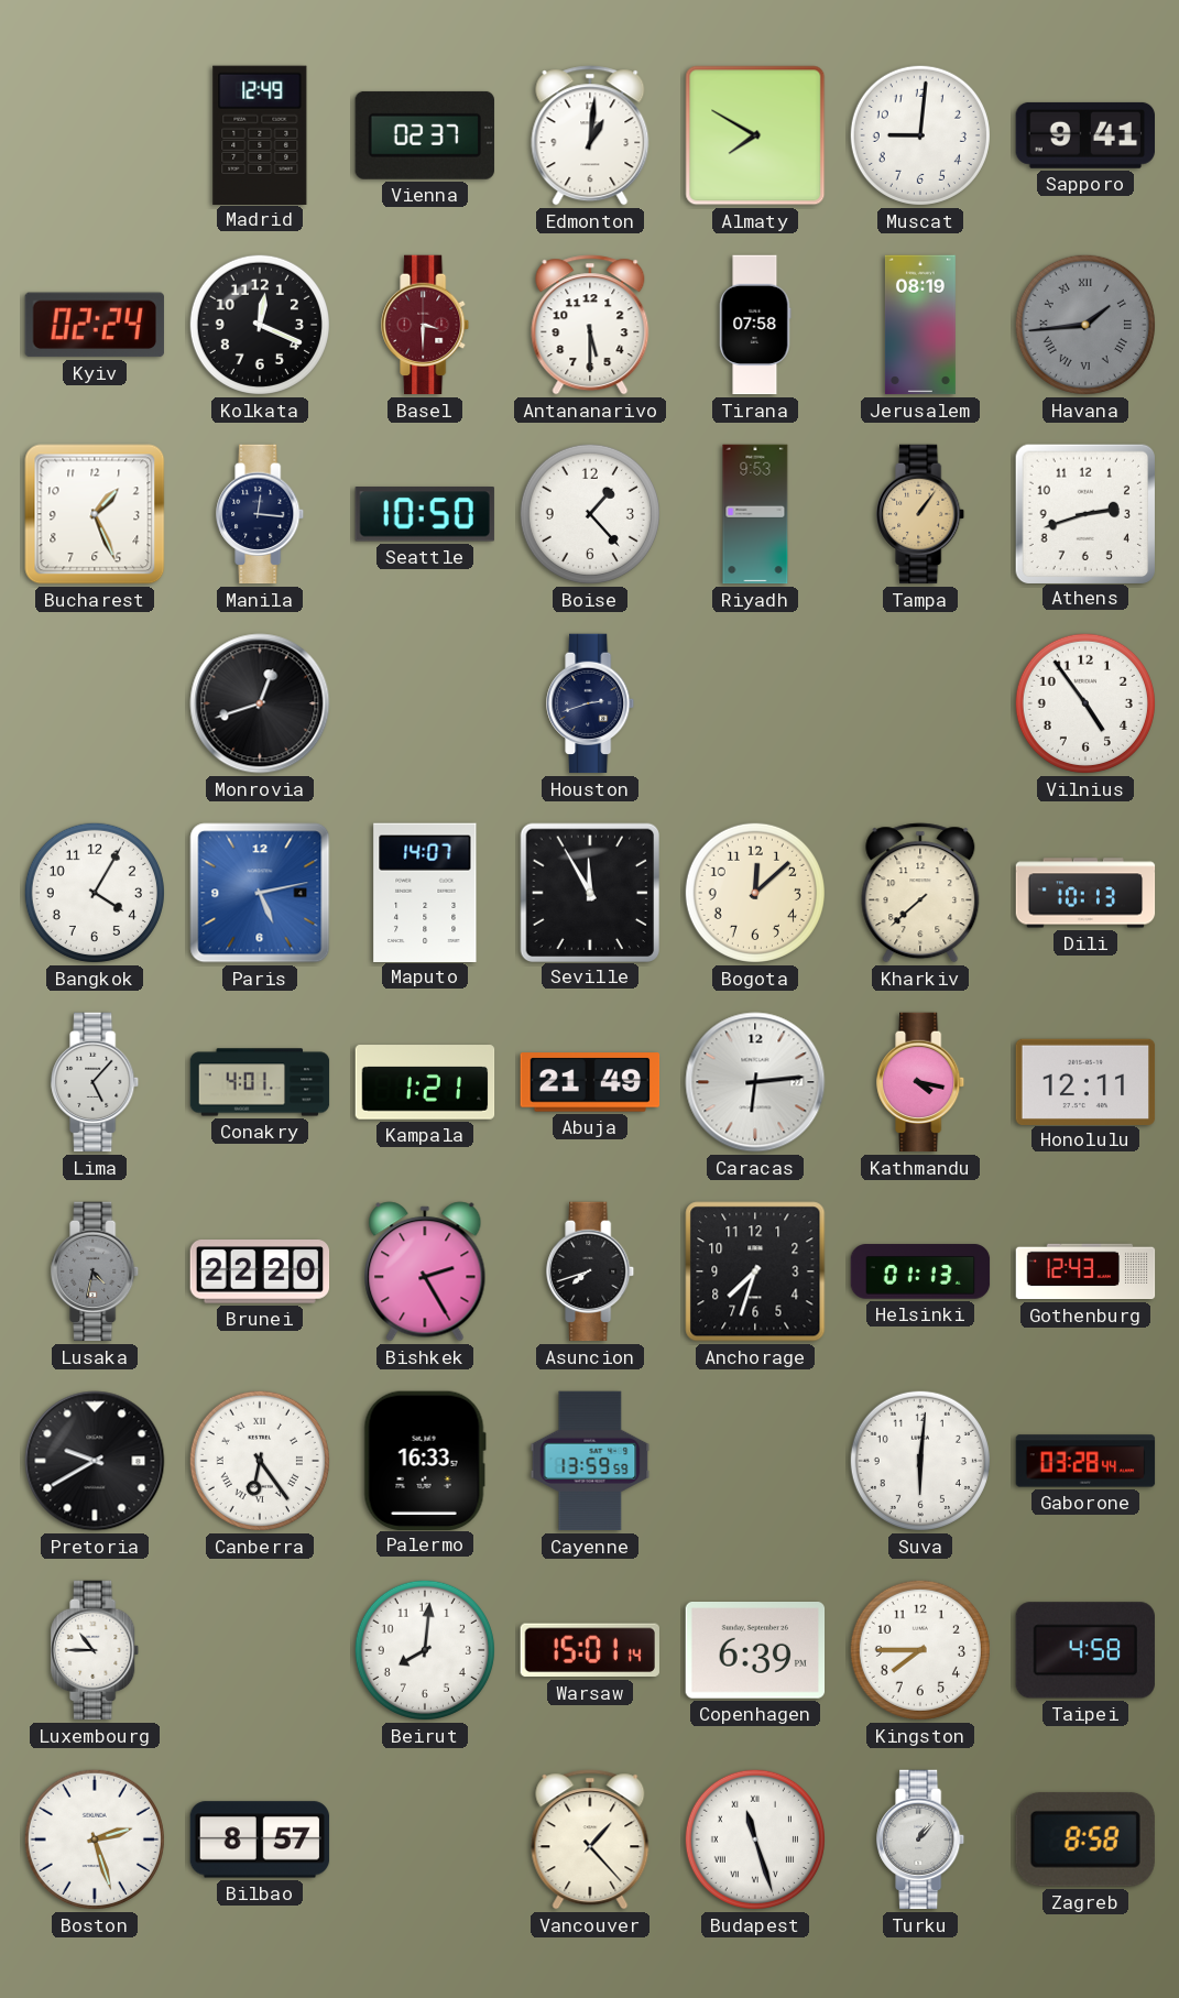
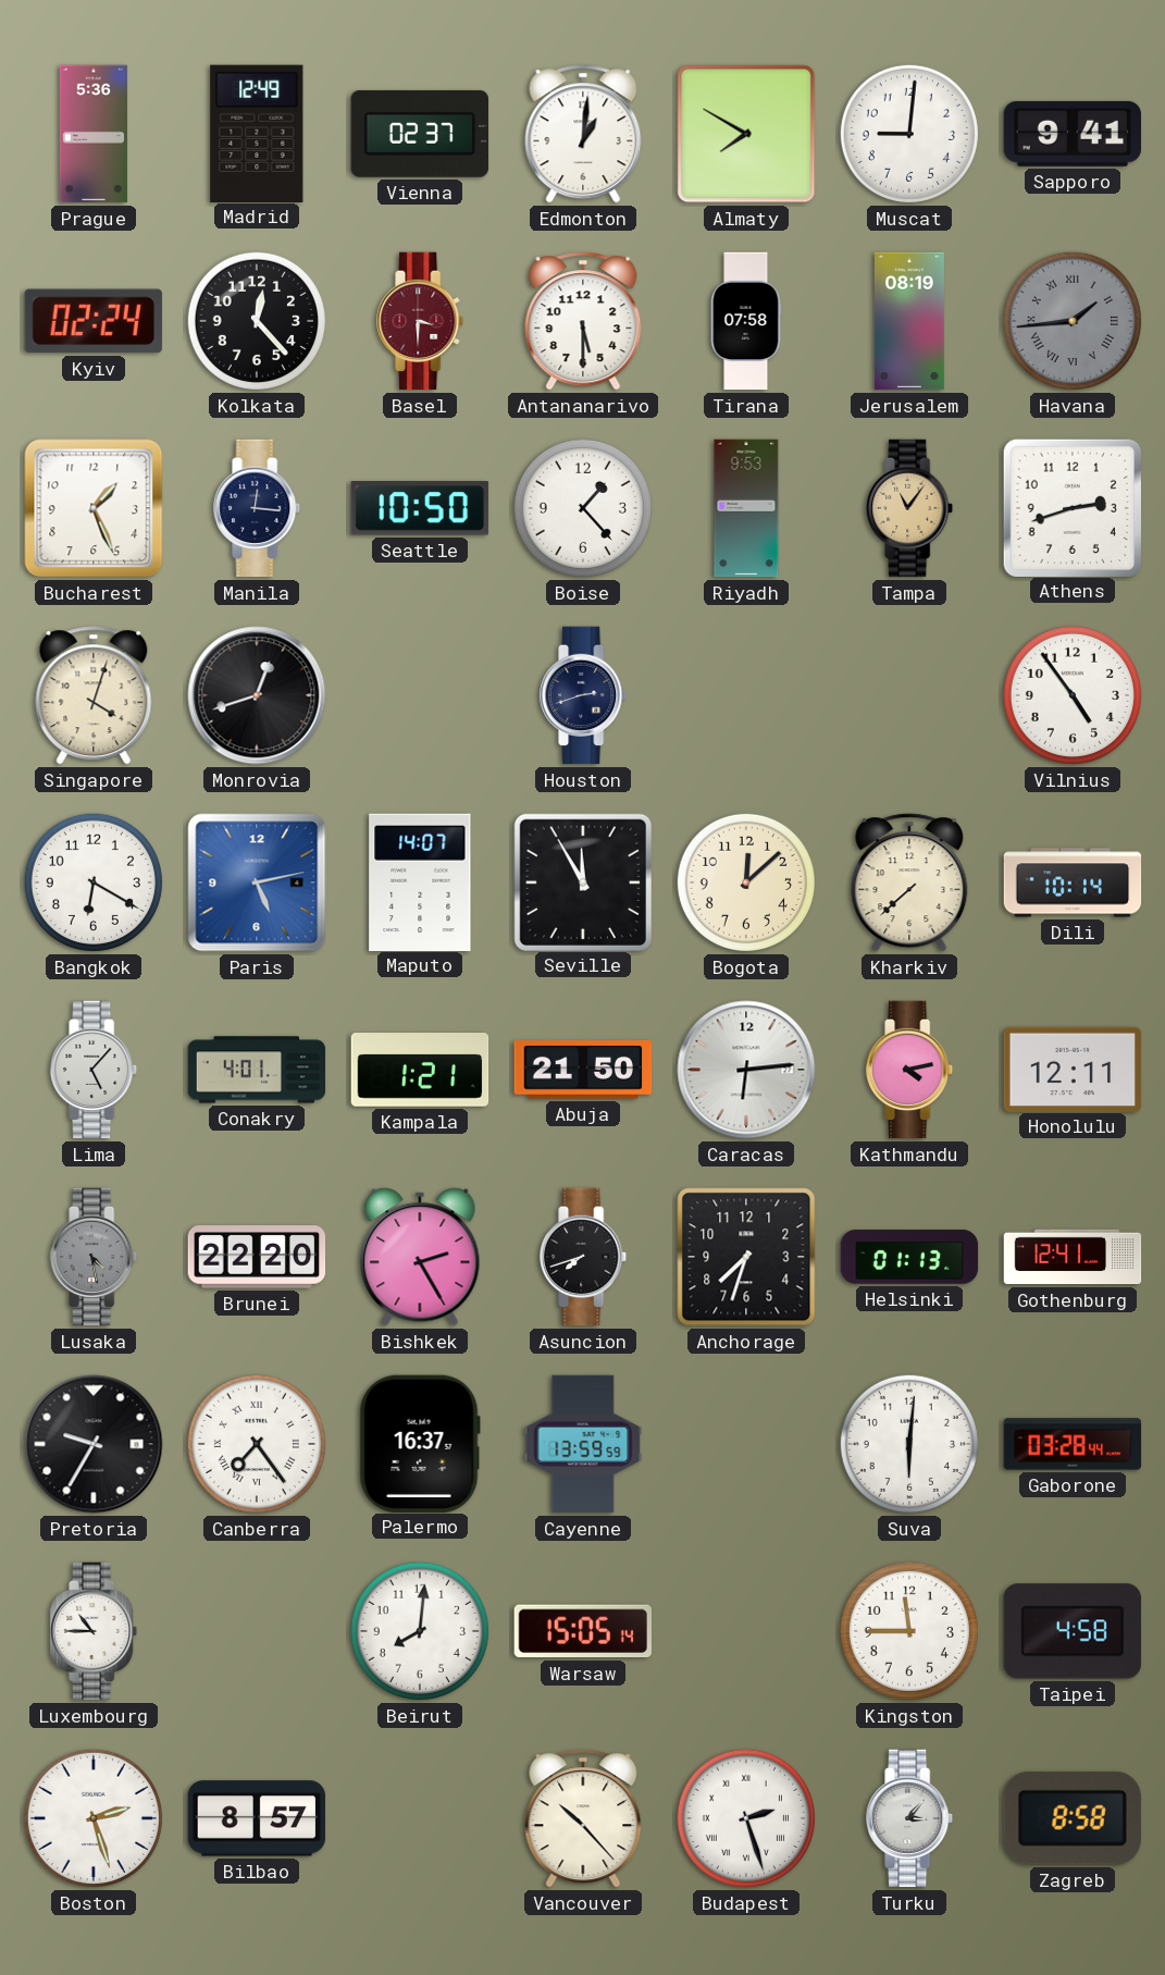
Prague: none -> 5:36 (94, 134)
Kolkata: 12:19 -> 12:23 (257, 321)
Tampa: 1:06 -> 11:06 (910, 508)
Singapore: none -> 4:03 (94, 695)
Bangkok: 4:05 -> 6:20 (94, 882)
Dili: 10:13 -> 10:14 (1073, 882)
Abuja: 21:49 -> 21:50 (583, 1070)
Kathmandu: 4:17 -> 4:13 (910, 1070)
Lusaka: 4:32 -> 4:28 (95, 1257)
Gothenburg: 12:43 -> 12:41 (1073, 1257)
Pretoria: 9:40 -> 9:35 (94, 1444)
Canberra: 6:24 -> 7:24 (257, 1444)
Palermo: 16:33 -> 16:37 (420, 1443)
Warsaw: 15:01 -> 15:05 (583, 1631)
Copenhagen: 6:39 -> none (755, 1650)
Kingston: 7:45 -> 11:45 (909, 1631)
Vancouver: 1:23 -> 10:23 (583, 1818)
Budapest: 11:27 -> 2:27 (746, 1818)
Turku: 1:07 -> 3:07 (910, 1818)
